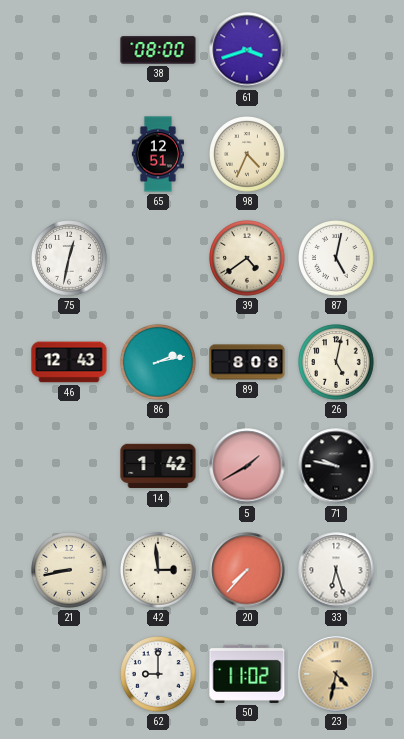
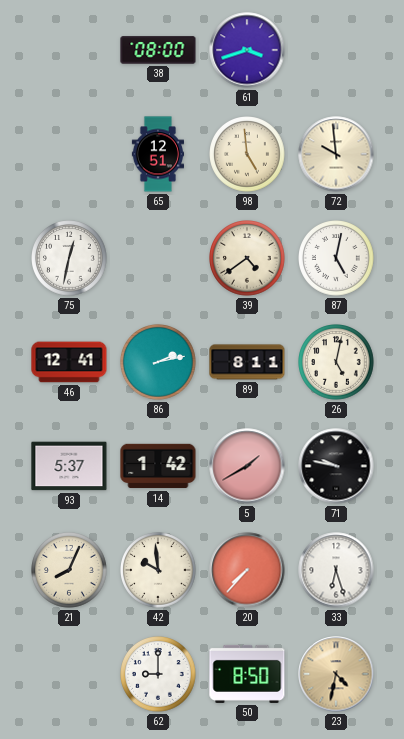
98: 4:34 -> 4:59 (247, 154)
72: none -> 9:59 (336, 154)
46: 12:43 -> 12:41 (69, 362)
89: 8:08 -> 8:11 (247, 362)
93: none -> 5:37 (69, 466)
21: 8:43 -> 8:04 (69, 570)
42: 2:59 -> 9:59 (158, 570)
50: 11:02 -> 8:50 (247, 674)
